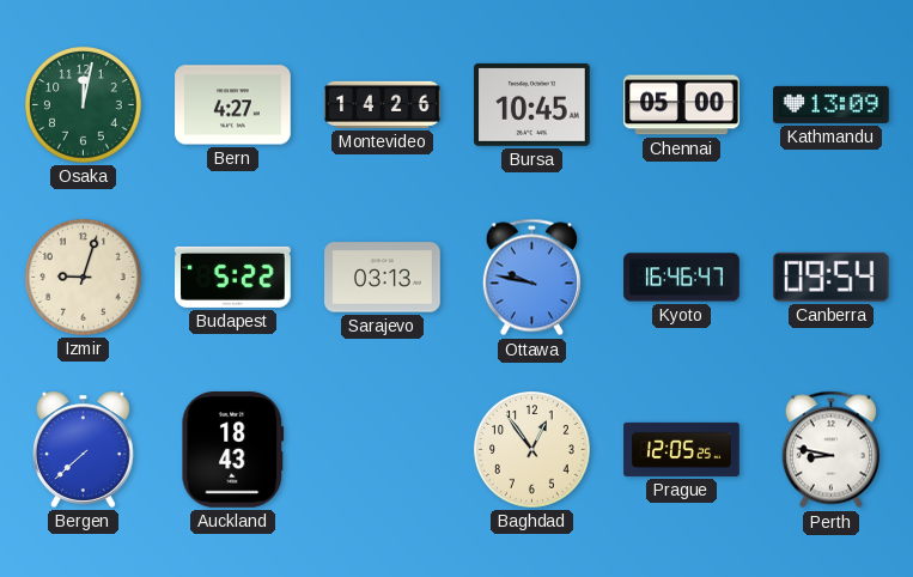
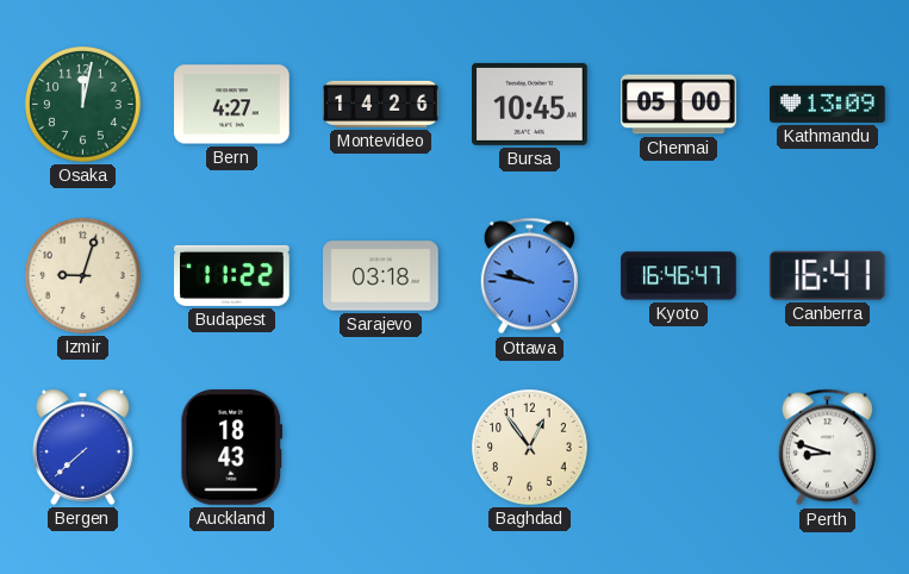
Budapest: 5:22 -> 11:22 (232, 275)
Sarajevo: 03:13 -> 03:18 (381, 276)
Canberra: 09:54 -> 16:41 (827, 275)
Prague: 12:05 -> none (682, 449)
Perth: 8:47 -> 8:48 (827, 448)
